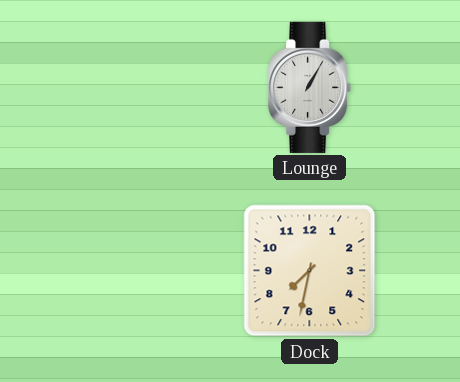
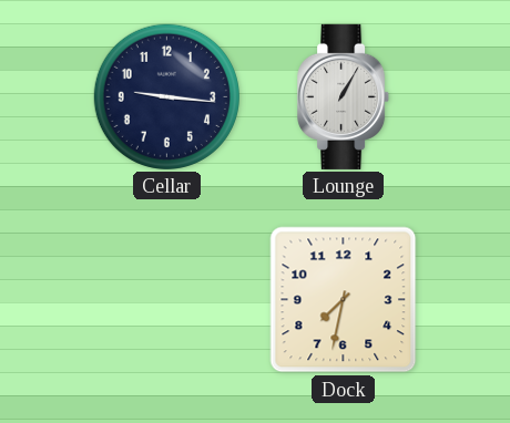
Cellar: none -> 9:16 (166, 96)
